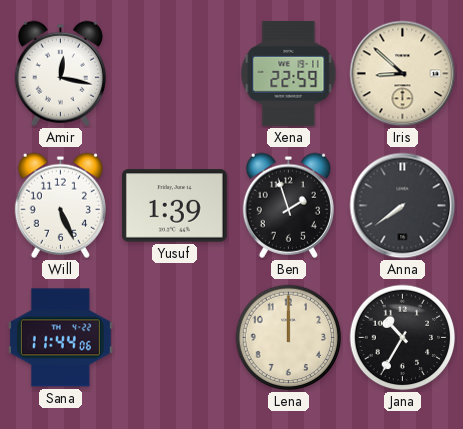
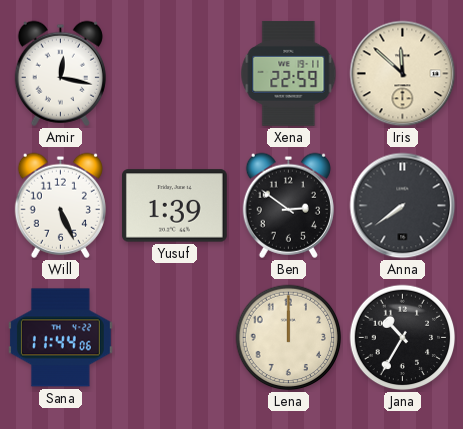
Iris: 8:52 -> 11:52 (403, 74)
Ben: 1:57 -> 2:51 (288, 205)
